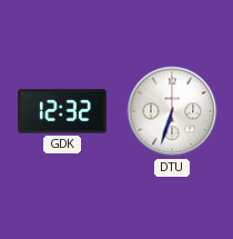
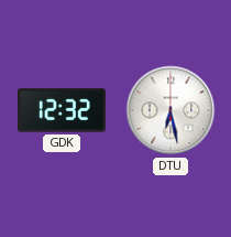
DTU: 6:33 -> 6:28 (170, 110)
